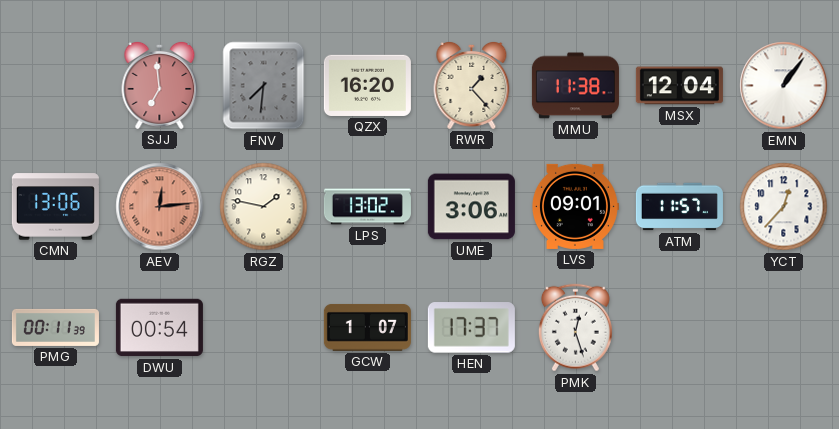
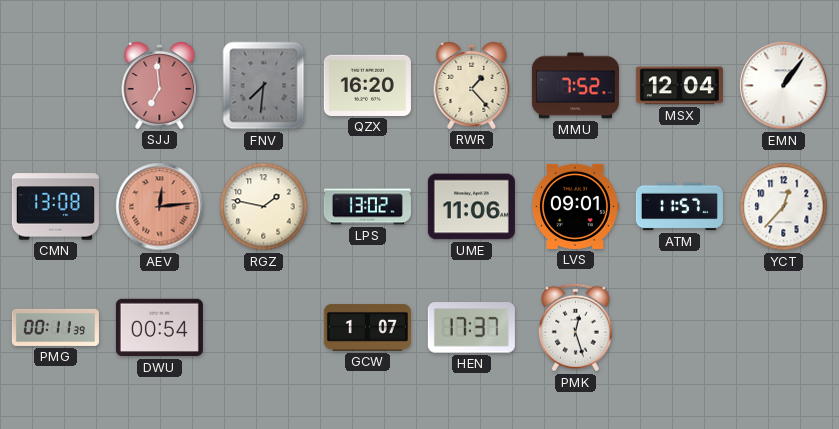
MMU: 11:38 -> 7:52 (575, 86)
CMN: 13:06 -> 13:08 (55, 207)
UME: 3:06 -> 11:06 (471, 207)
